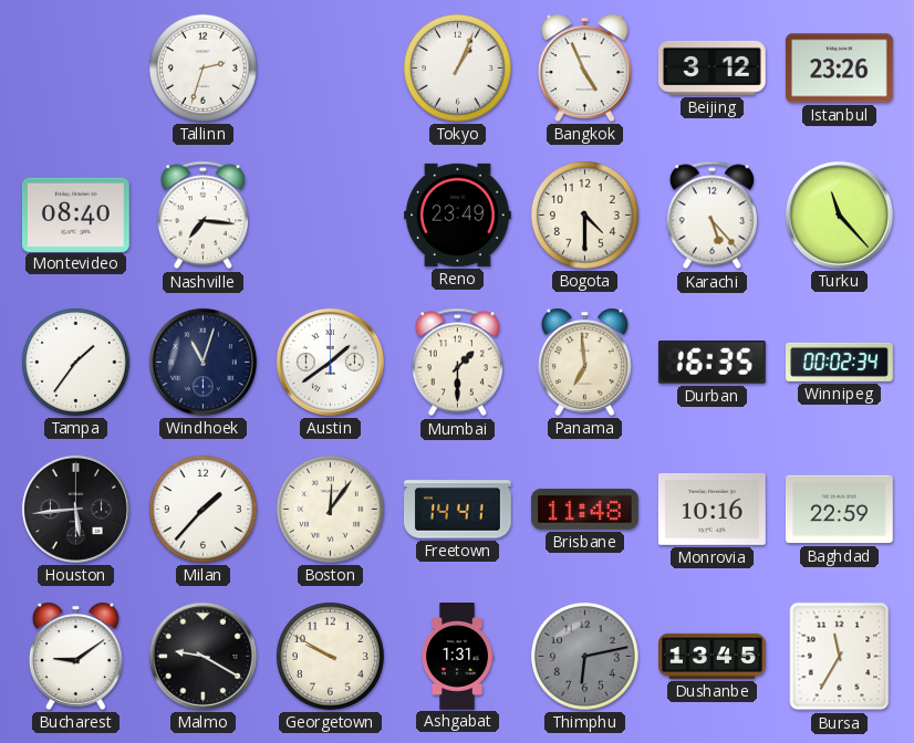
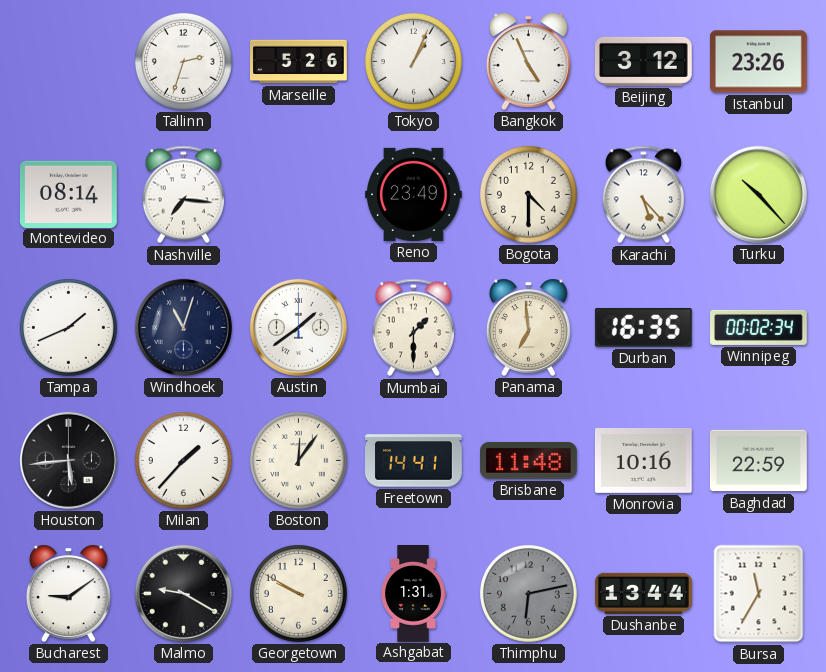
Marseille: none -> 5:26 (299, 62)
Montevideo: 08:40 -> 08:14 (68, 194)
Turku: 11:23 -> 10:23 (758, 194)
Tampa: 1:36 -> 1:41 (68, 327)
Dushanbe: 13:45 -> 13:44 (644, 593)
